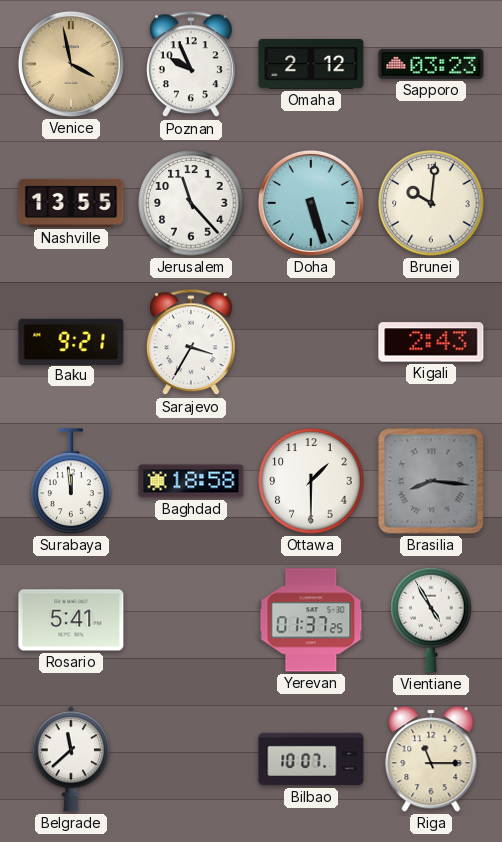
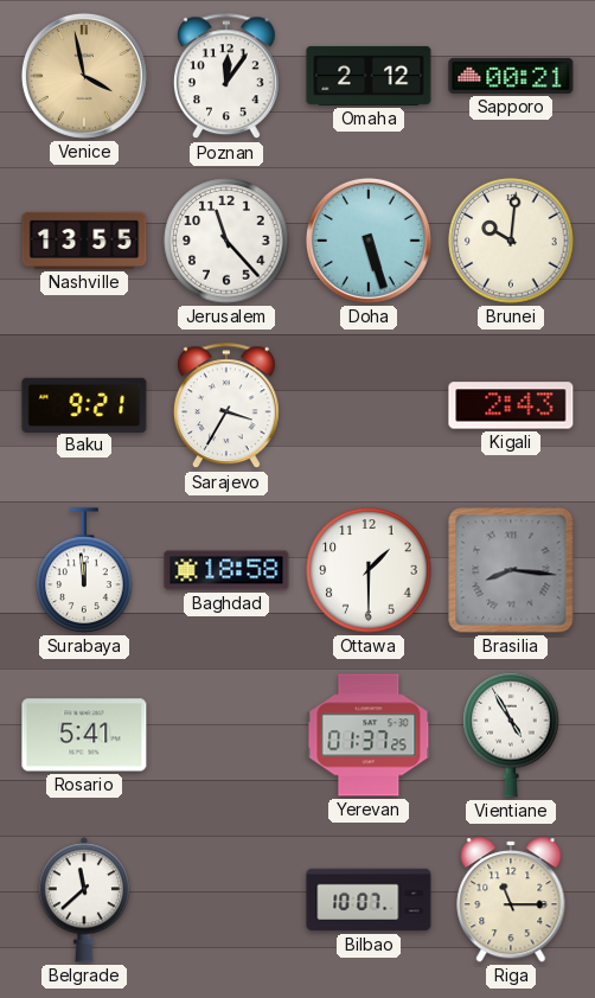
Poznan: 9:56 -> 12:06 (226, 77)
Sapporo: 03:23 -> 00:21 (511, 76)
